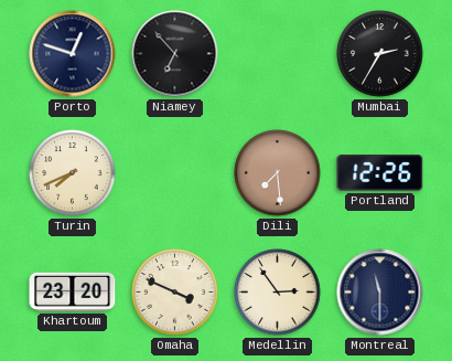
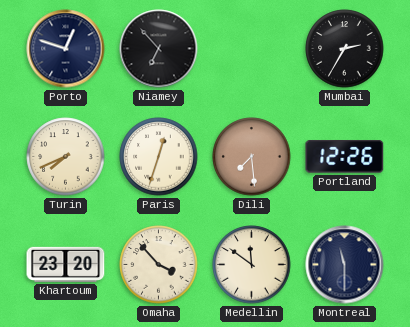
Paris: none -> 12:33 (159, 157)
Omaha: 3:49 -> 3:53 (159, 265)
Medellin: 2:54 -> 11:51 (252, 265)
